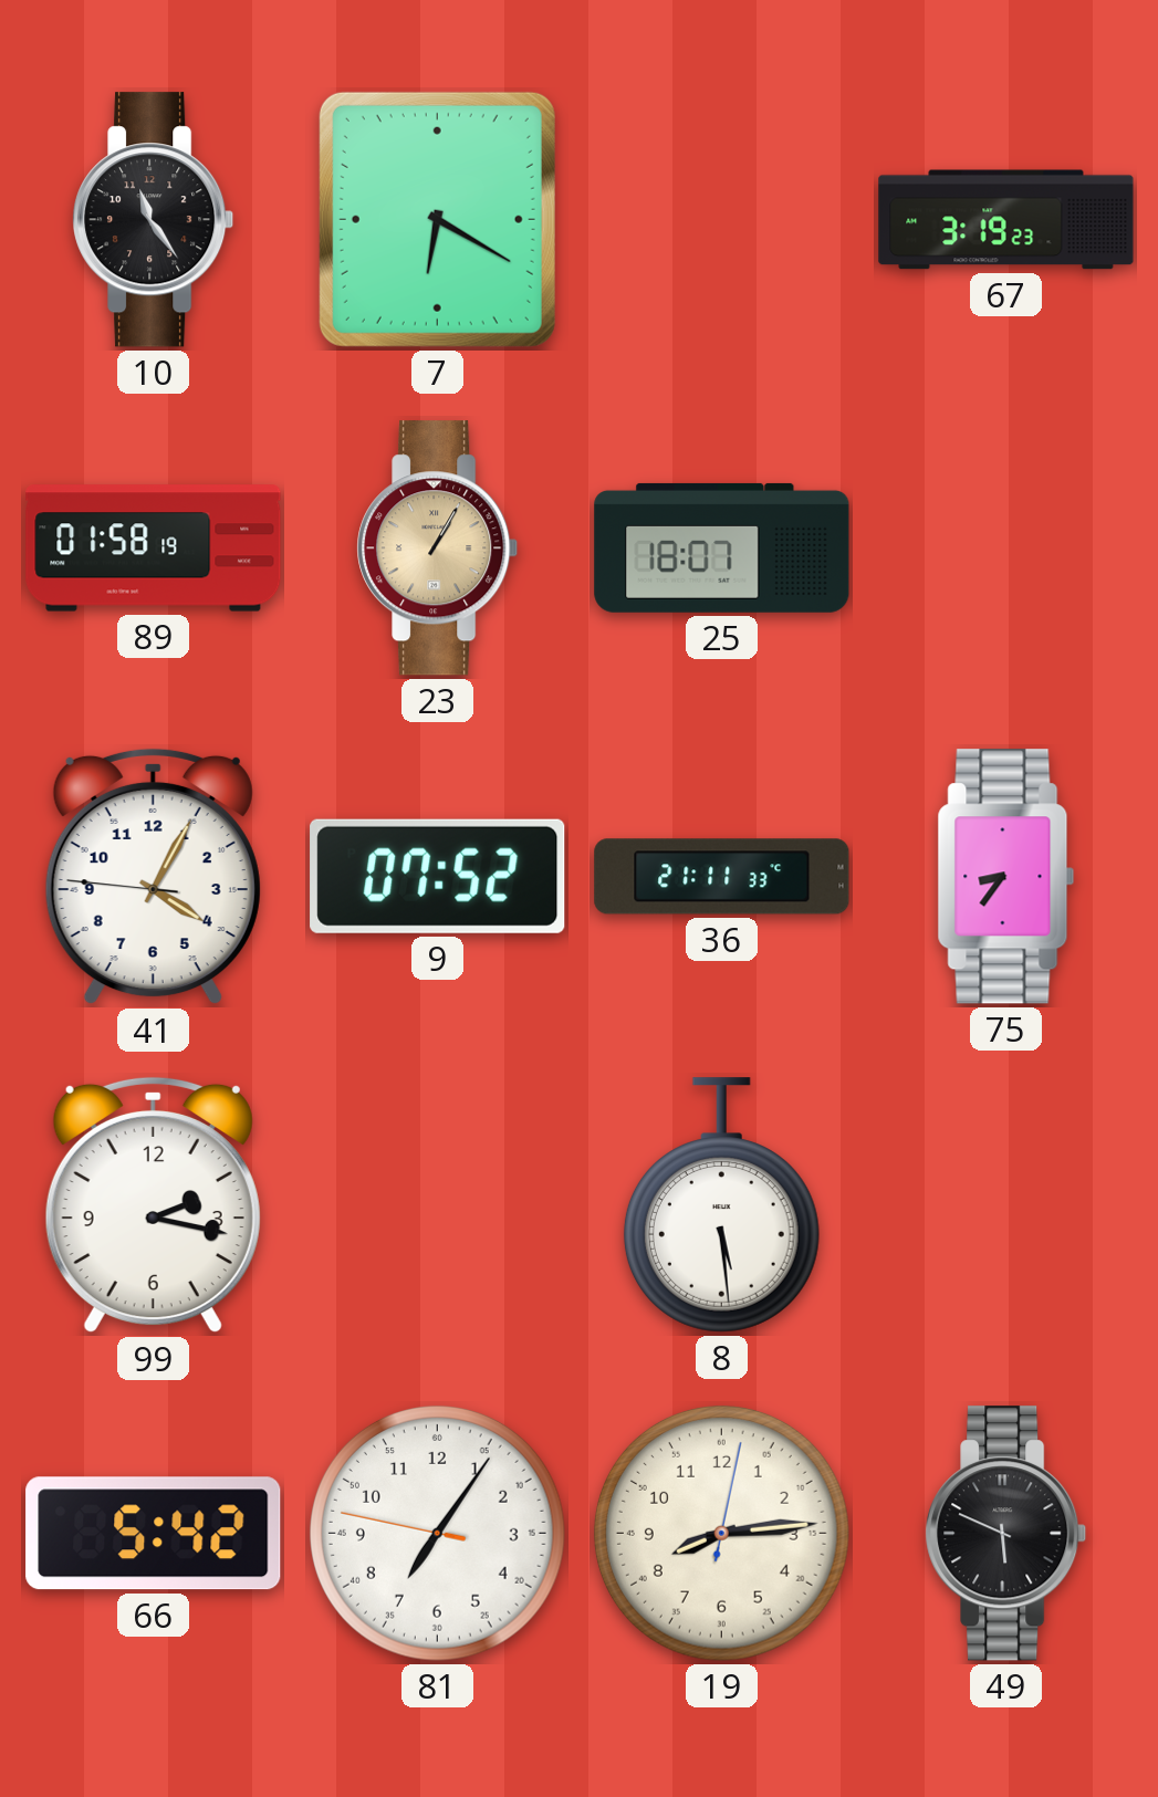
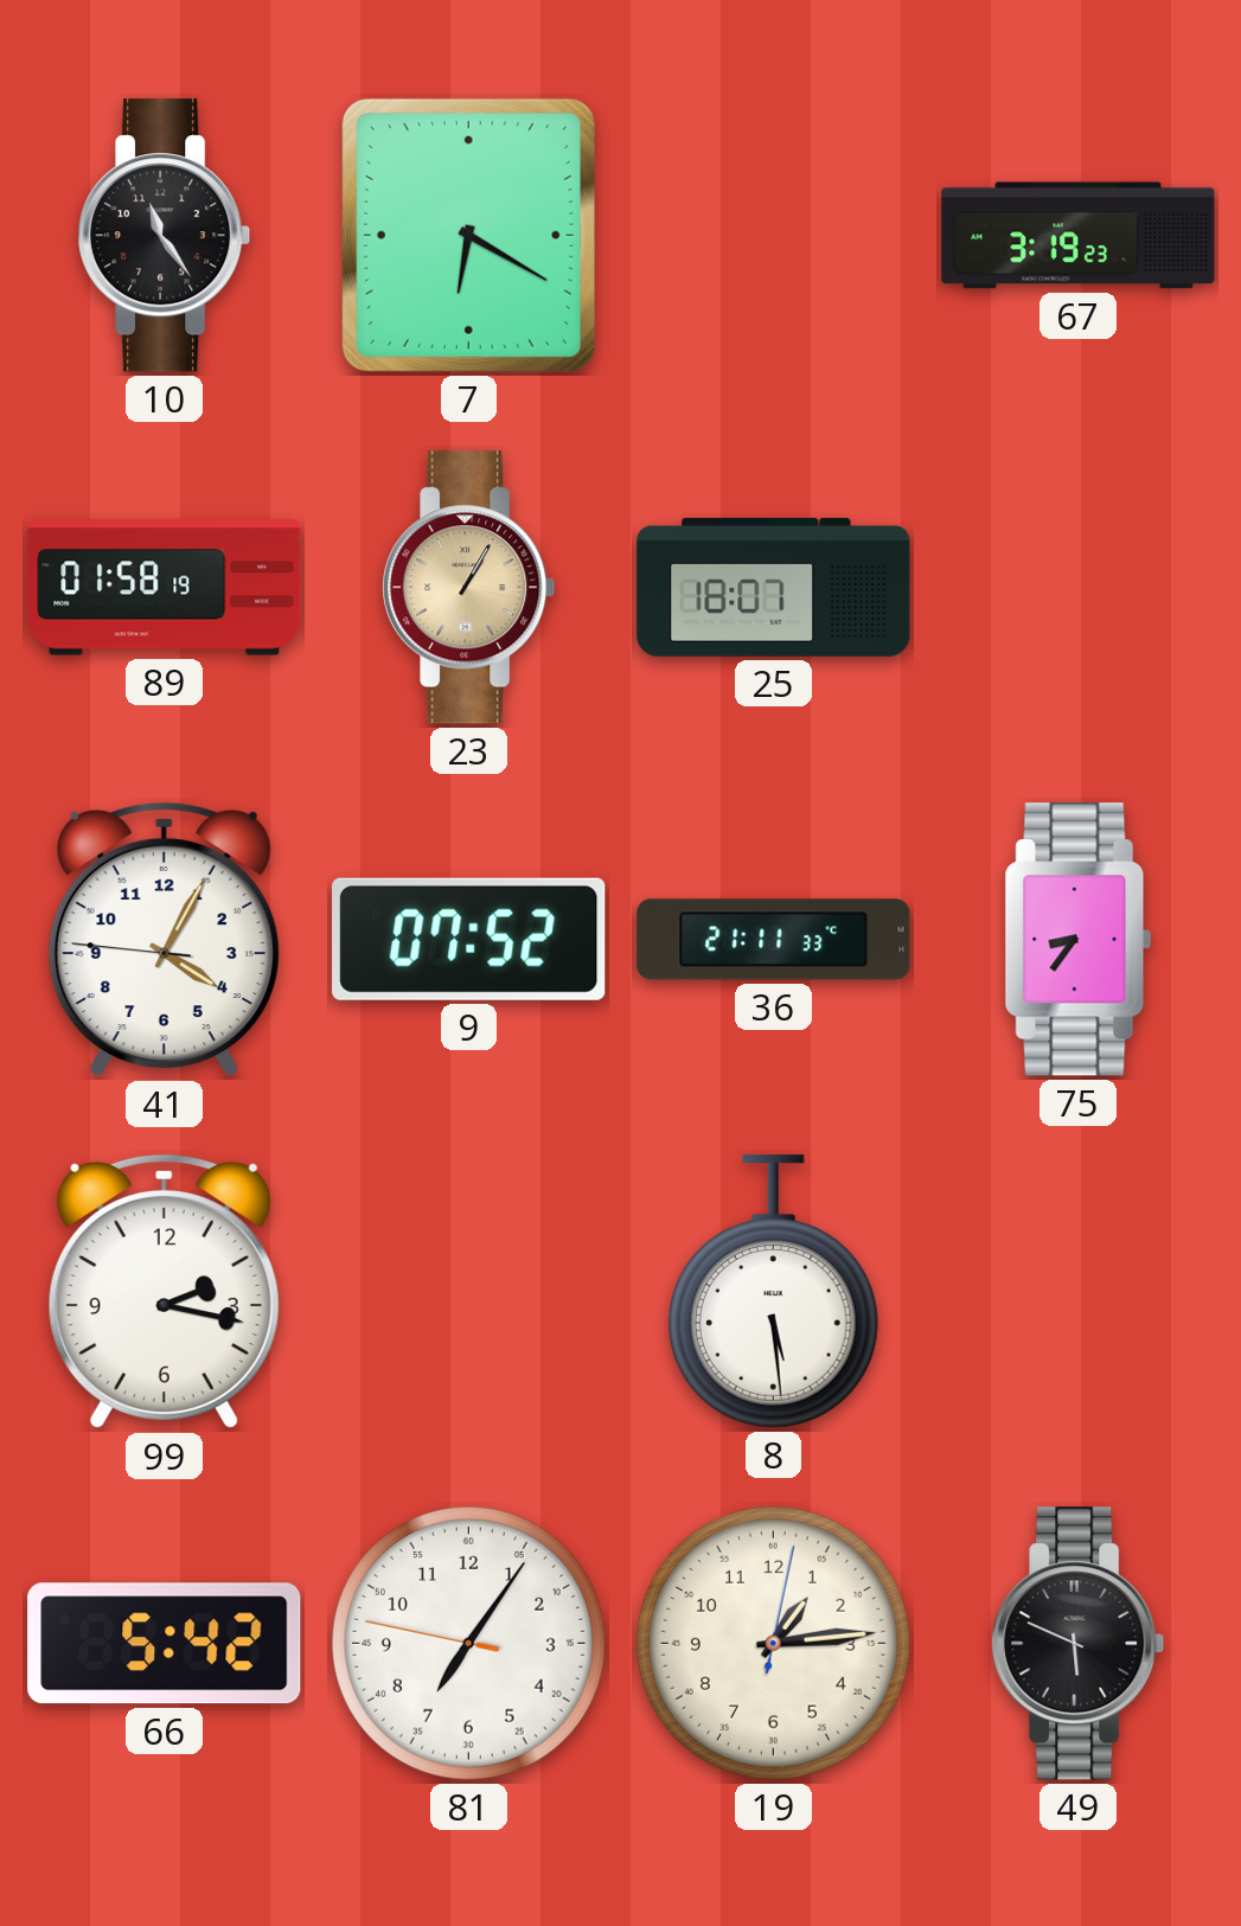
19: 8:14 -> 1:14 (773, 1643)
